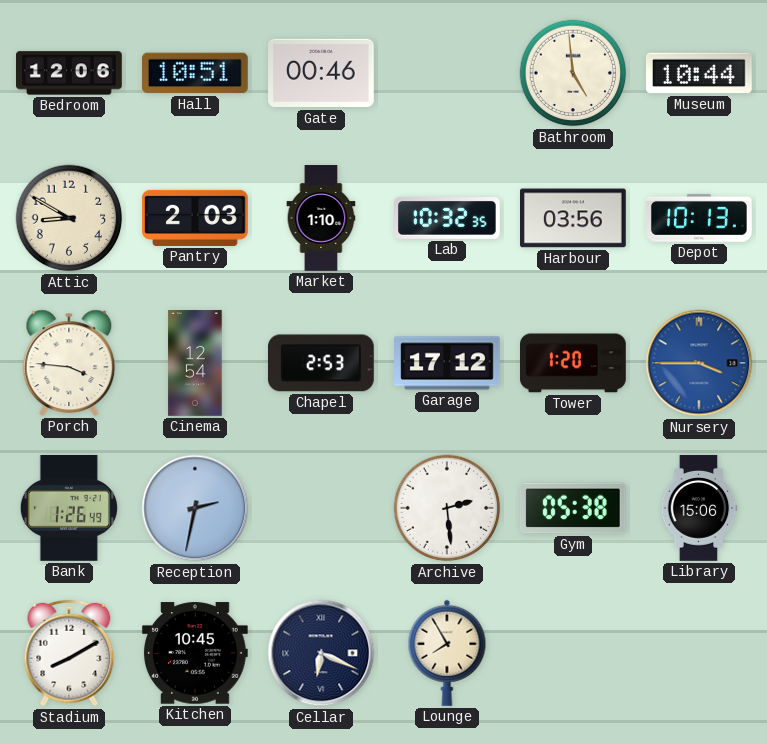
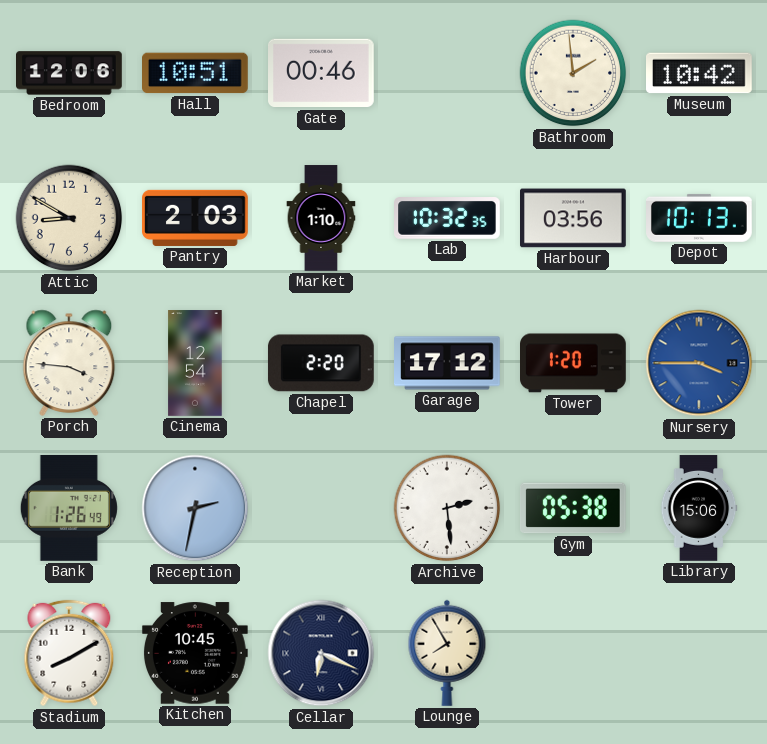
Bathroom: 4:59 -> 1:59 (573, 73)
Museum: 10:44 -> 10:42 (700, 73)
Chapel: 2:53 -> 2:20 (321, 363)
